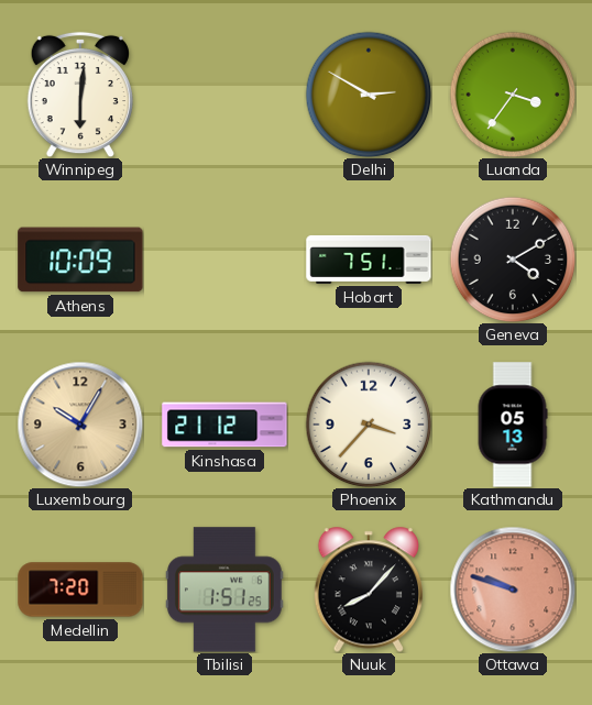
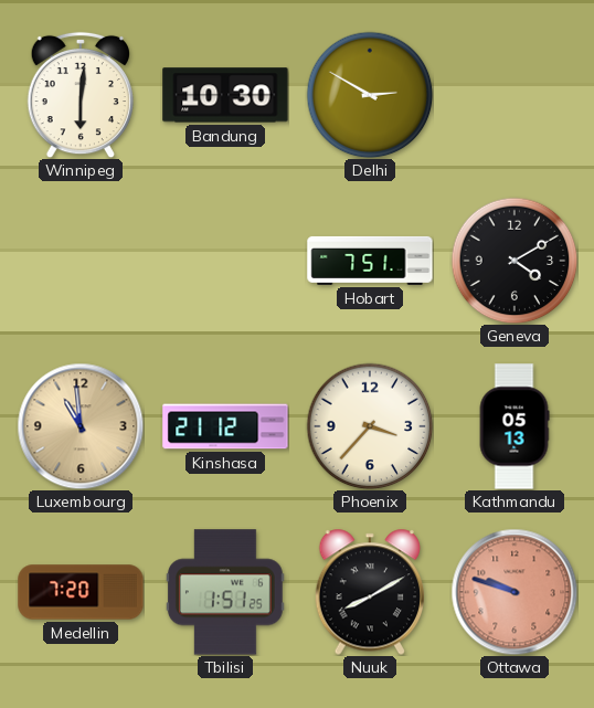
Bandung: none -> 10:30 (225, 95)
Luanda: 3:36 -> none (513, 95)
Athens: 10:09 -> none (80, 260)
Luxembourg: 10:05 -> 10:59 (81, 426)
Nuuk: 8:07 -> 8:10 (369, 592)
